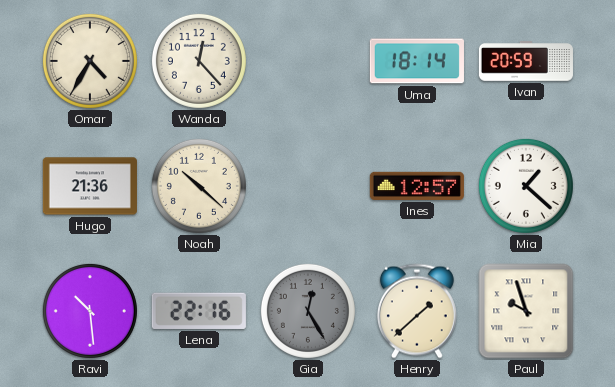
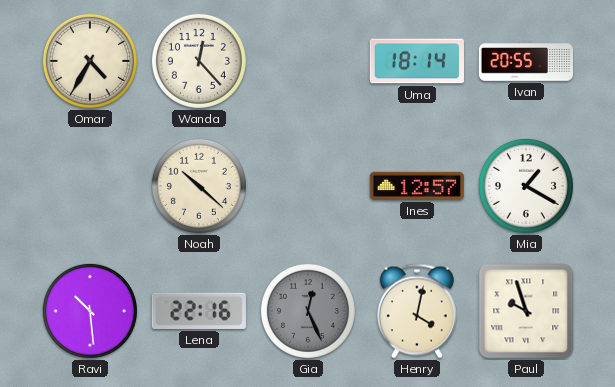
Ivan: 20:59 -> 20:55 (526, 61)
Hugo: 21:36 -> none (90, 186)
Mia: 1:22 -> 1:20 (526, 186)
Gia: 12:25 -> 12:26 (308, 311)
Henry: 1:38 -> 4:02 (417, 311)
